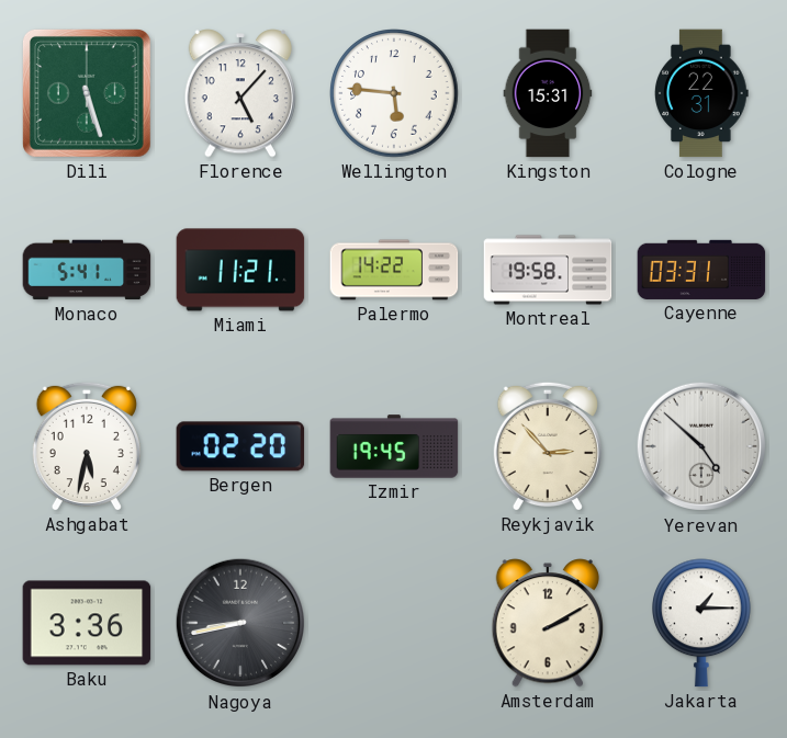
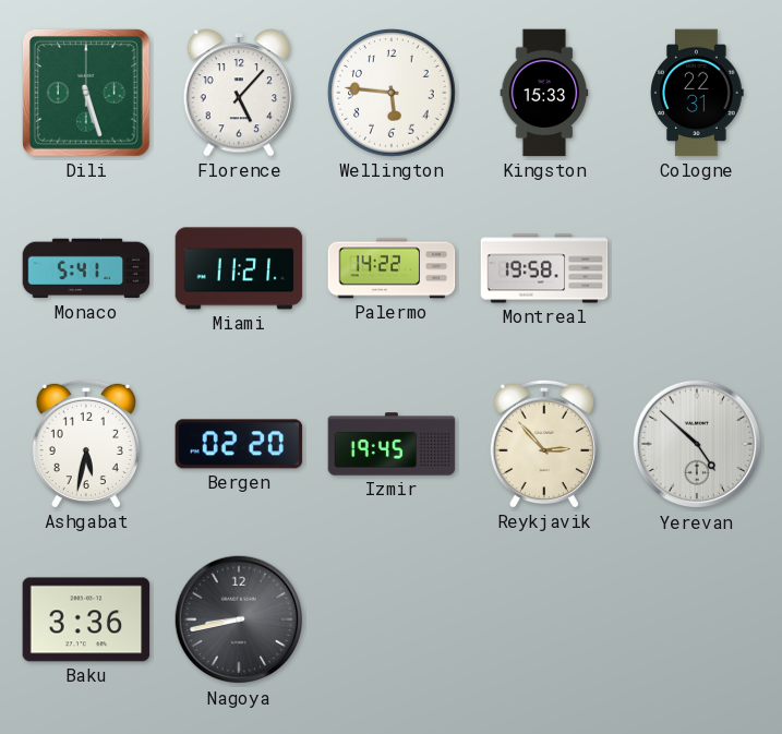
Kingston: 15:31 -> 15:33 (544, 93)
Cayenne: 03:31 -> none (701, 270)
Amsterdam: 2:10 -> none (547, 623)
Jakarta: 1:15 -> none (702, 623)
